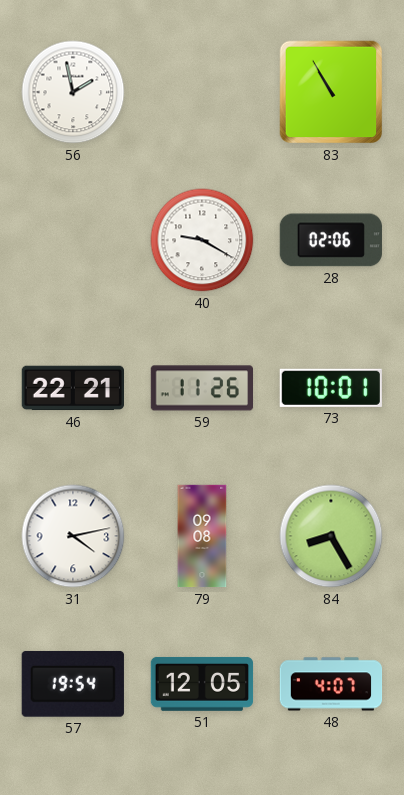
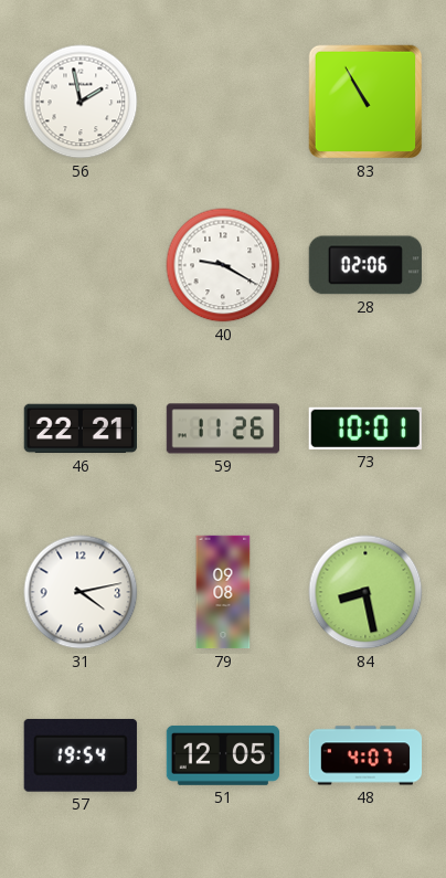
84: 8:25 -> 8:28 (365, 592)
